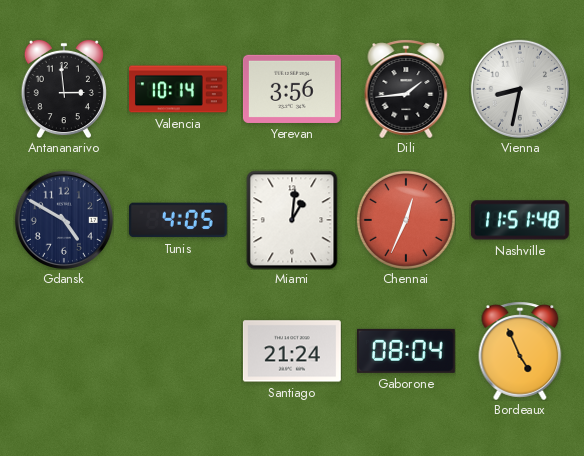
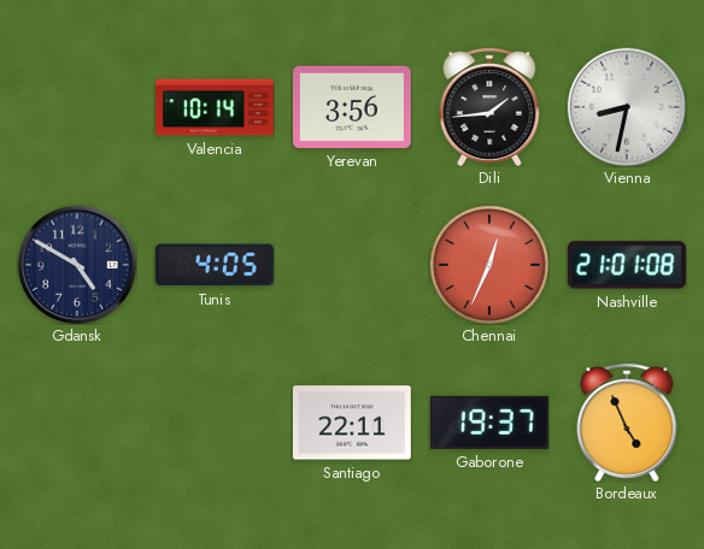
Antananarivo: 2:59 -> none (64, 89)
Miami: 1:01 -> none (292, 220)
Nashville: 11:51 -> 21:01 (627, 265)
Santiago: 21:24 -> 22:11 (352, 423)
Gaborone: 08:04 -> 19:37 (489, 423)
